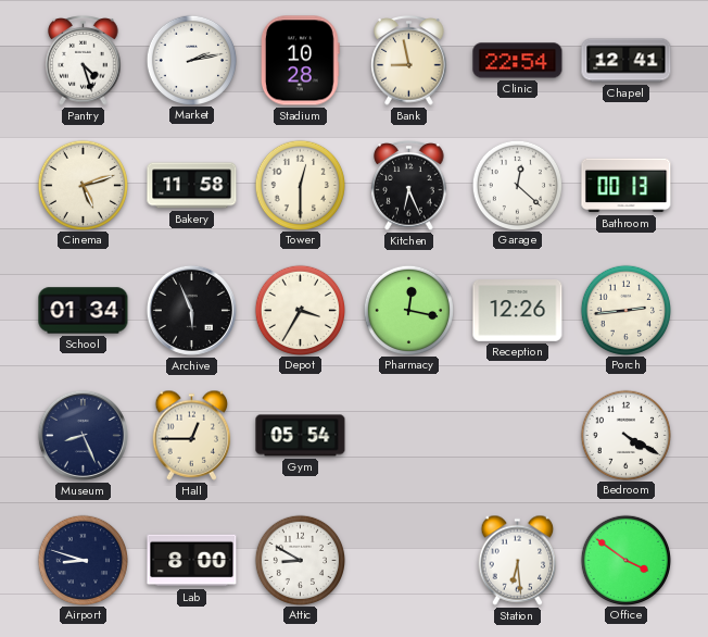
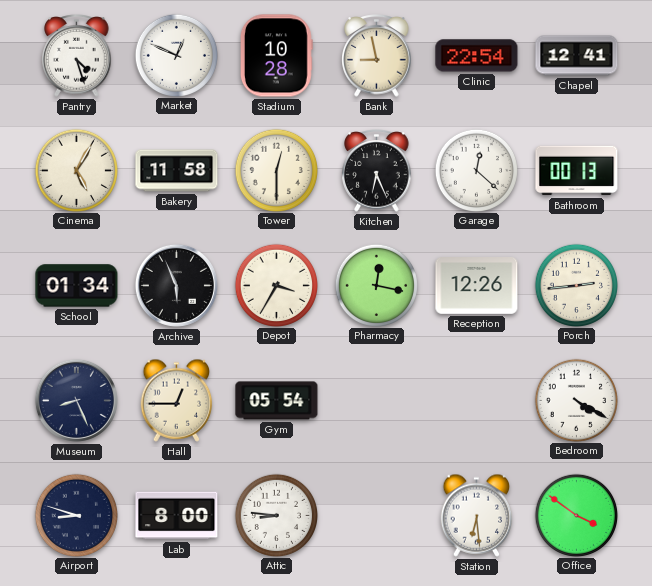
Market: 2:13 -> 12:49 (176, 55)
Cinema: 5:12 -> 5:05 (76, 170)
Attic: 8:50 -> 8:46 (276, 515)
